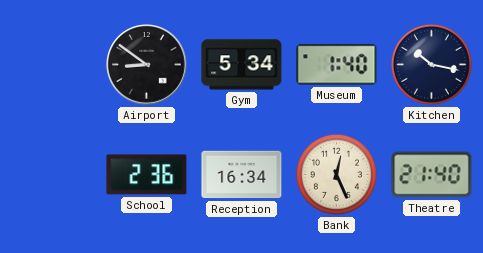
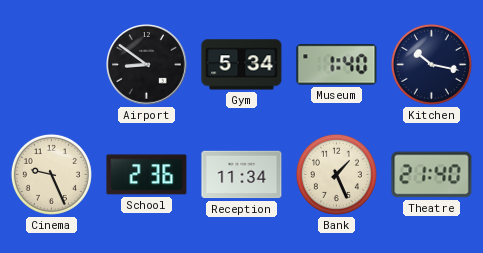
Cinema: none -> 9:26 (51, 174)
Reception: 16:34 -> 11:34 (242, 175)
Bank: 12:26 -> 1:26 (336, 174)
